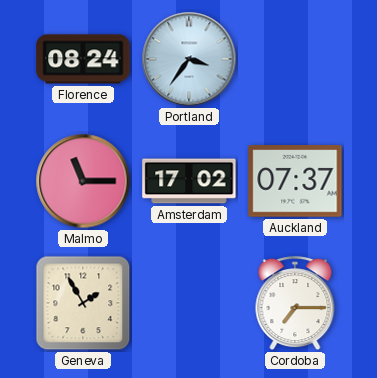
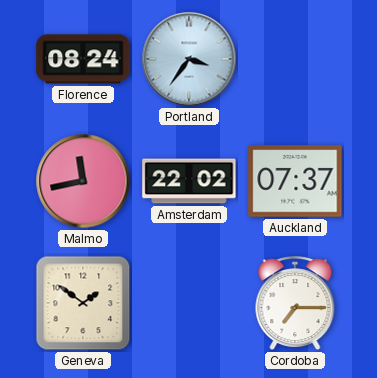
Malmo: 11:15 -> 11:43 (83, 181)
Amsterdam: 17:02 -> 22:02 (189, 181)
Geneva: 1:55 -> 1:51 (83, 303)
